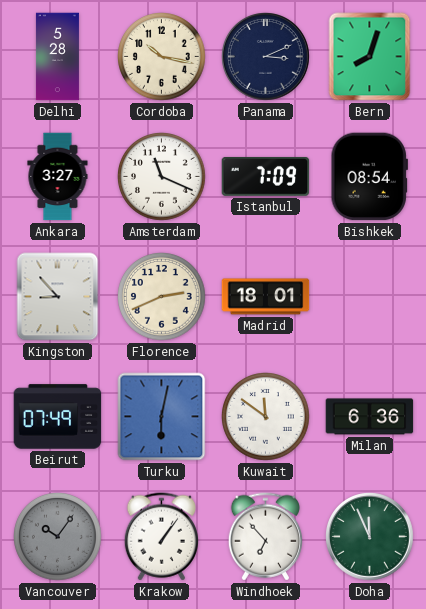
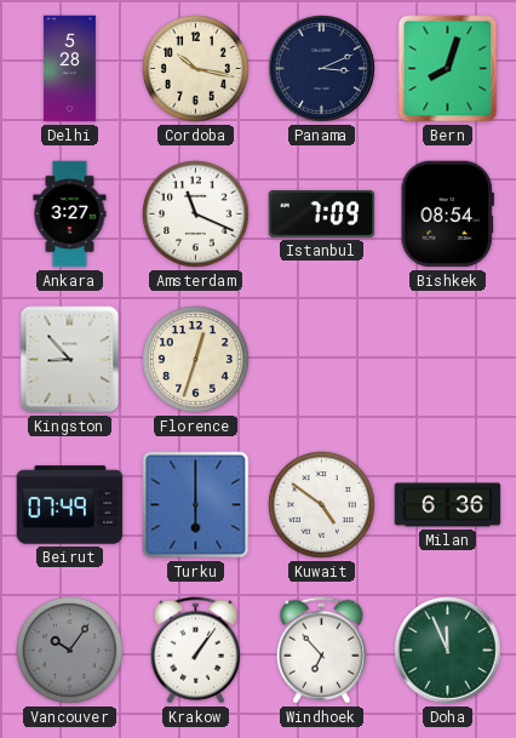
Florence: 2:41 -> 12:33 (196, 360)
Madrid: 18:01 -> none (266, 297)
Turku: 6:02 -> 6:00 (196, 505)
Kuwait: 11:51 -> 4:51 (322, 505)
